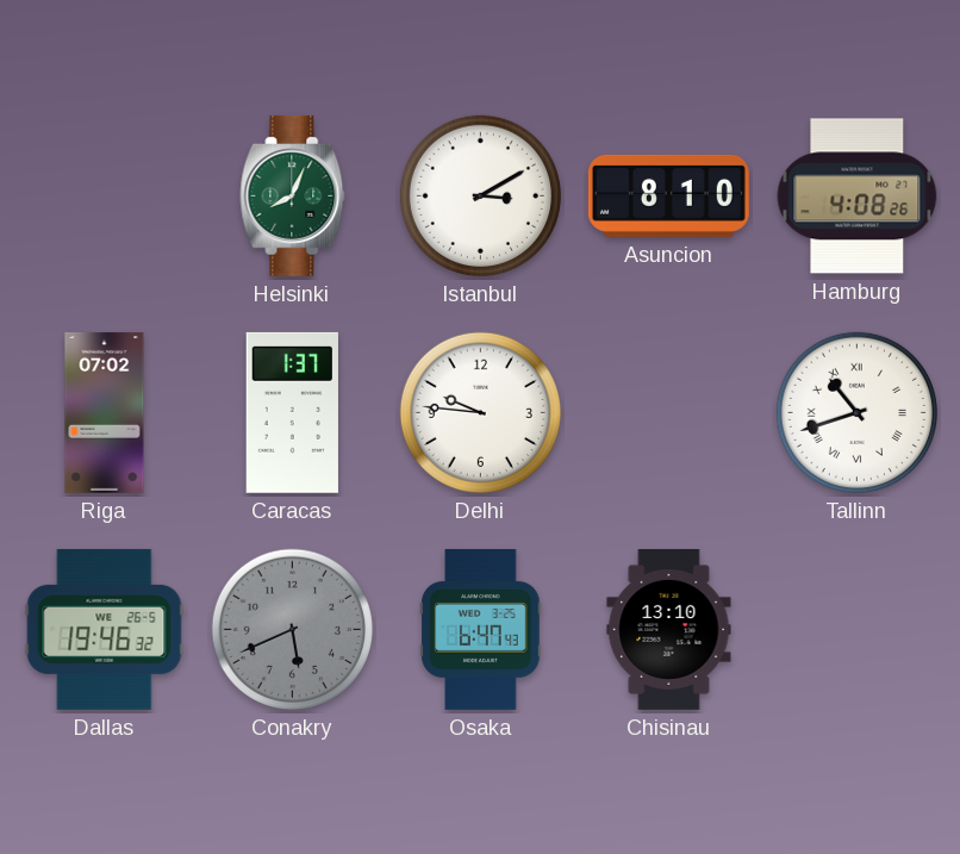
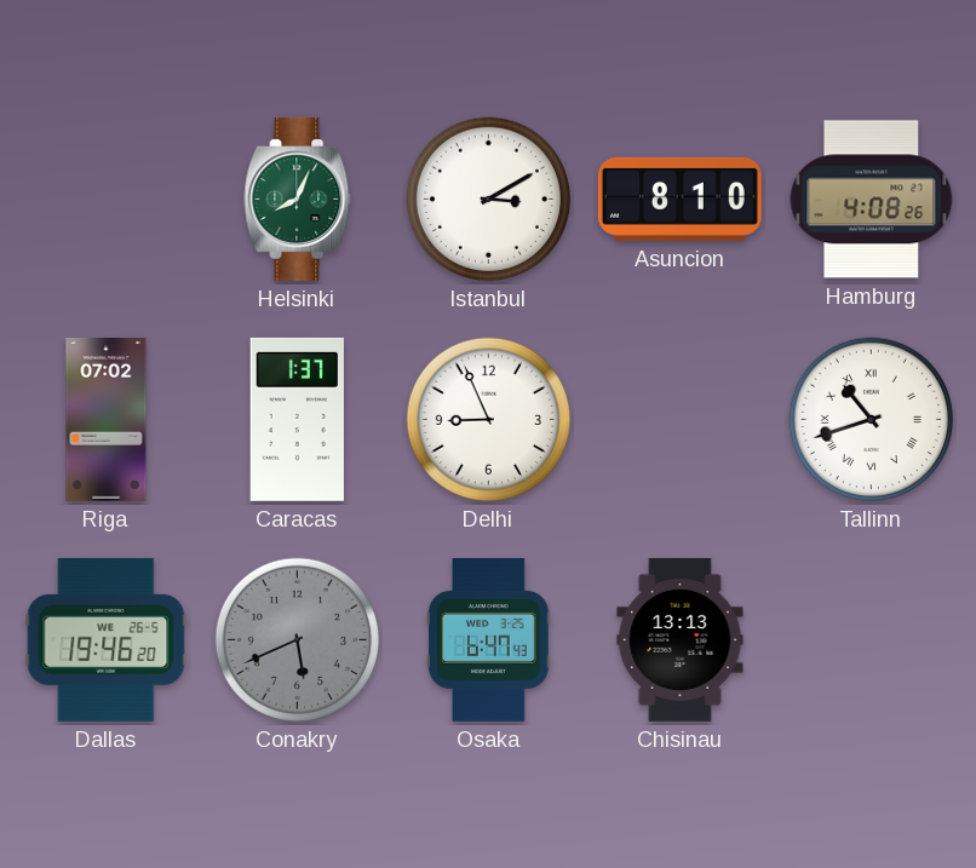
Delhi: 9:46 -> 8:56 (488, 419)
Dallas: 19:46:32 -> 19:46:20 (107, 639)
Chisinau: 13:10 -> 13:13 (681, 639)
